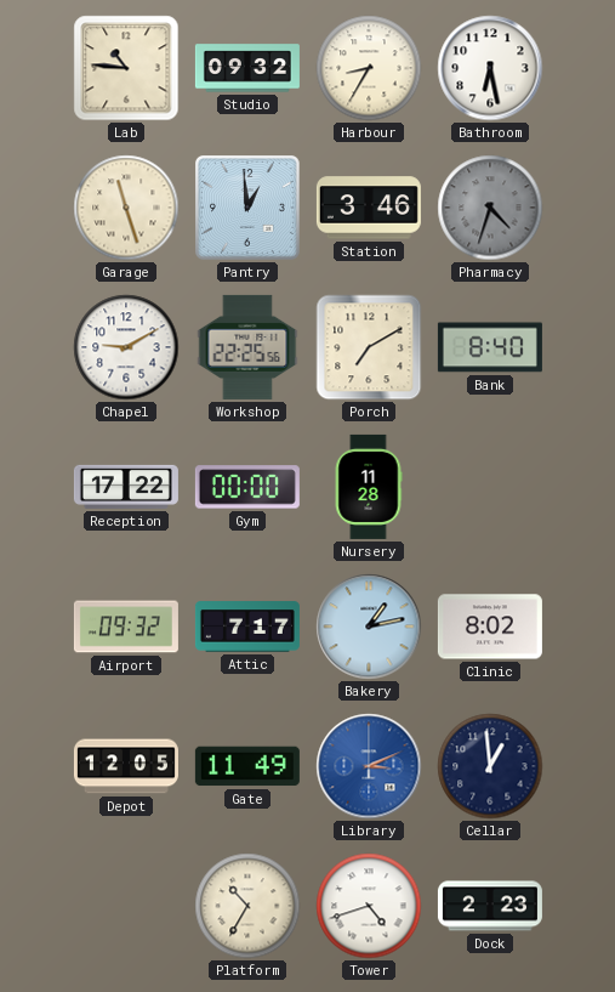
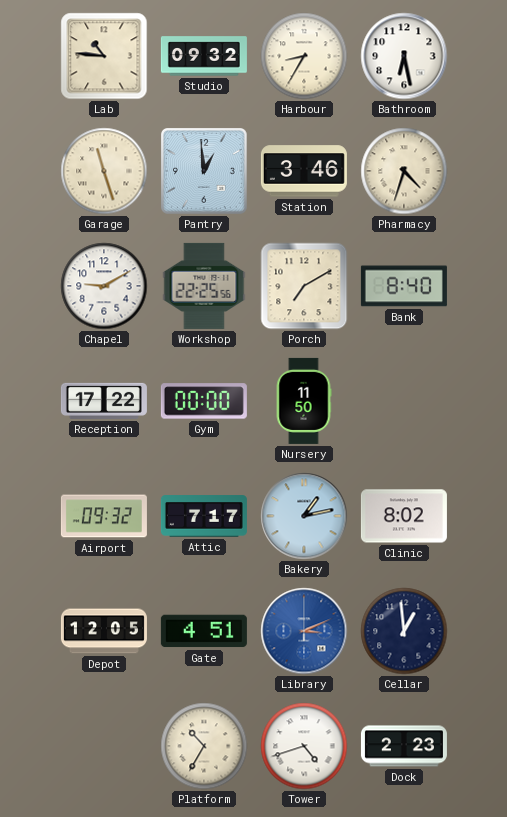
Pharmacy dial: grey -> cream (404, 171)
Nursery: 11:28 -> 11:50 (304, 401)
Gate: 11:49 -> 4:51 (204, 631)
